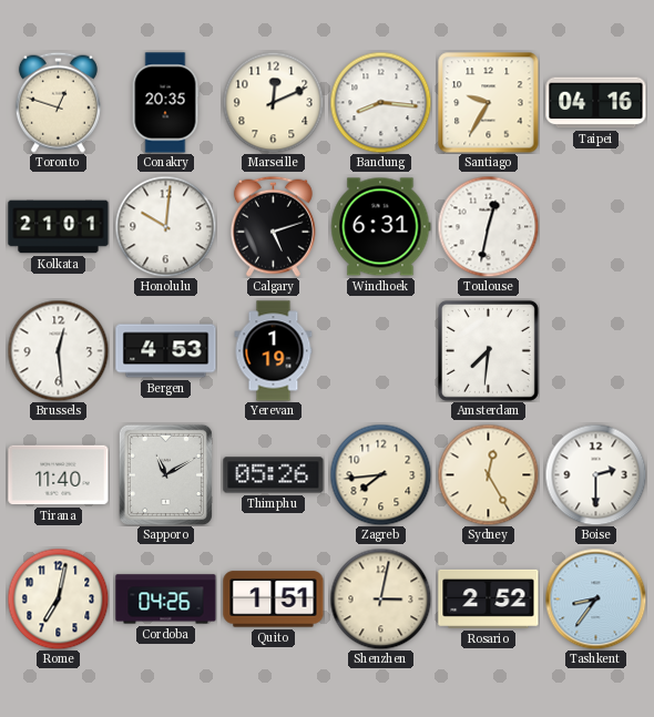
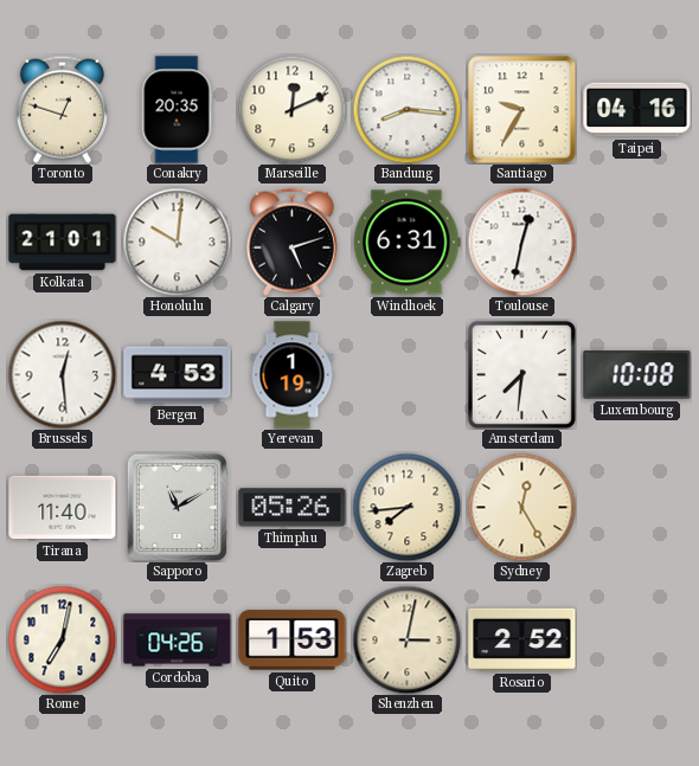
Luxembourg: none -> 10:08 (637, 375)
Boise: 2:30 -> none (595, 474)
Quito: 1:51 -> 1:53 (293, 641)
Tashkent: 8:36 -> none (595, 598)
